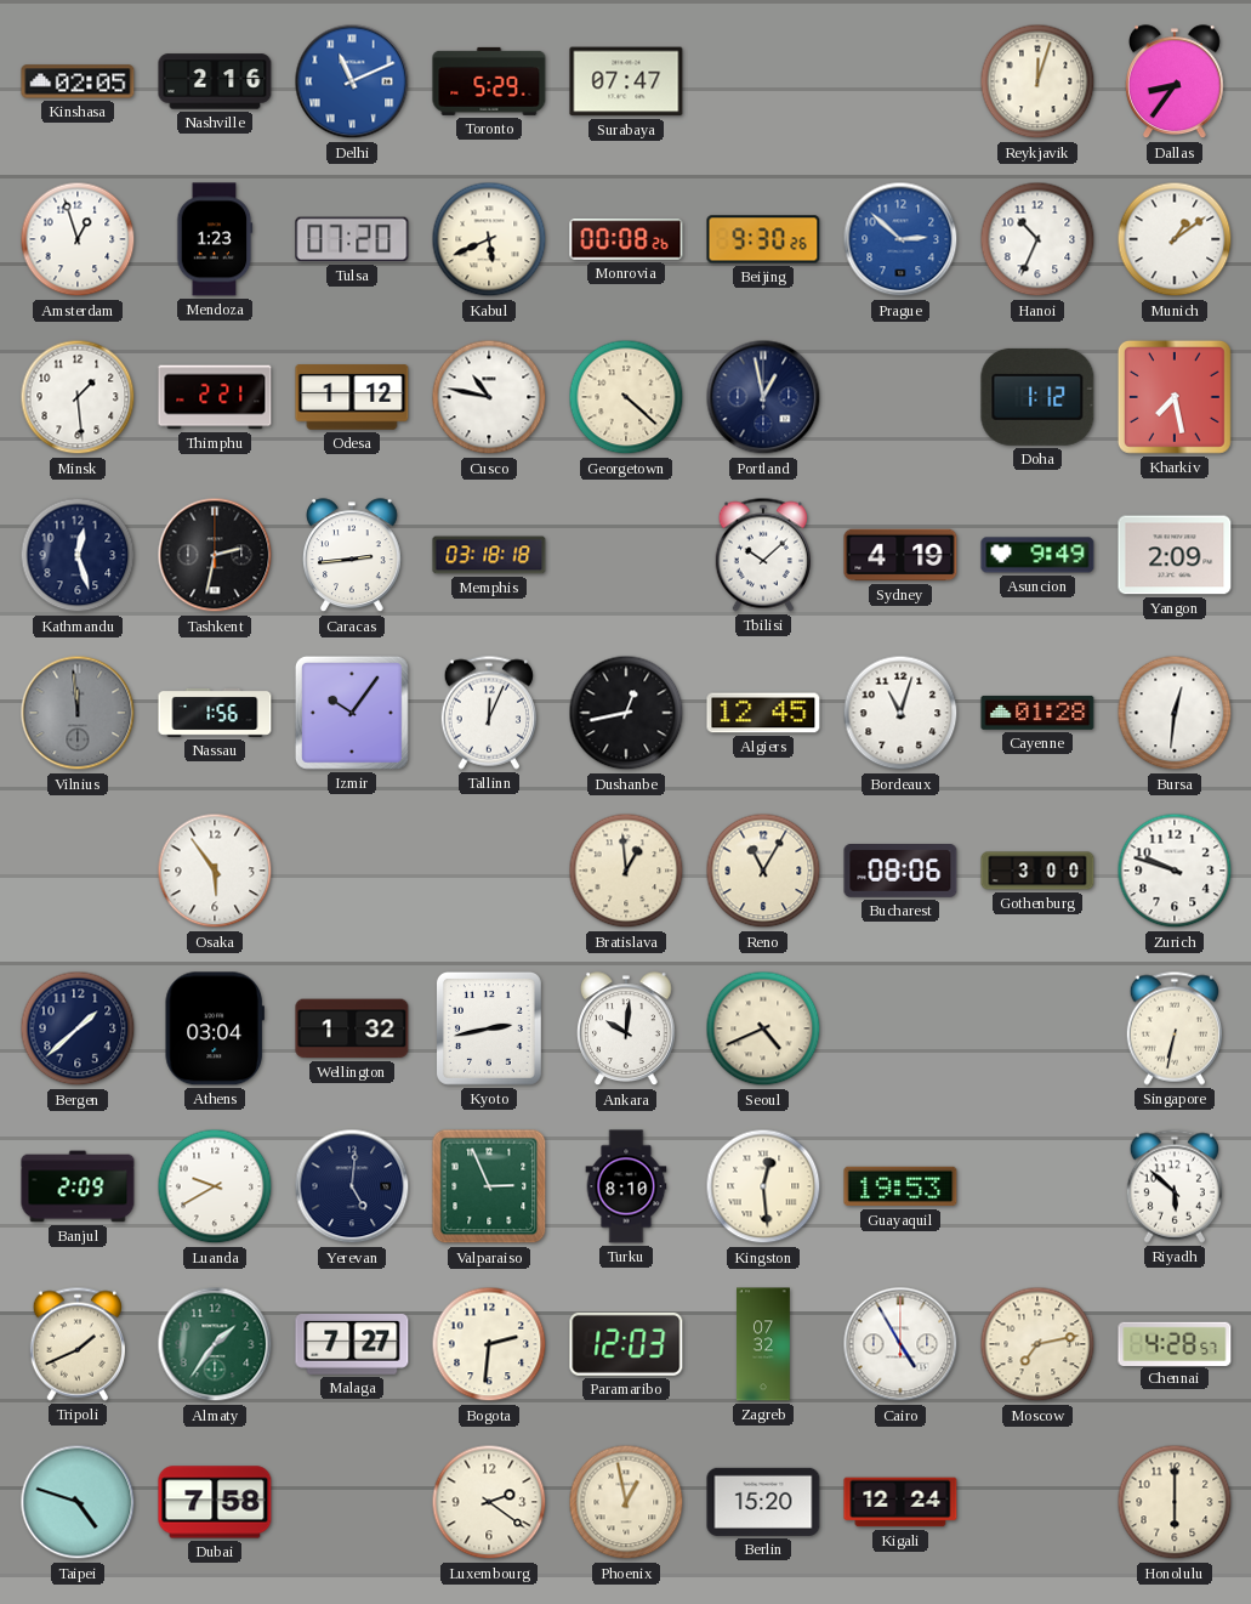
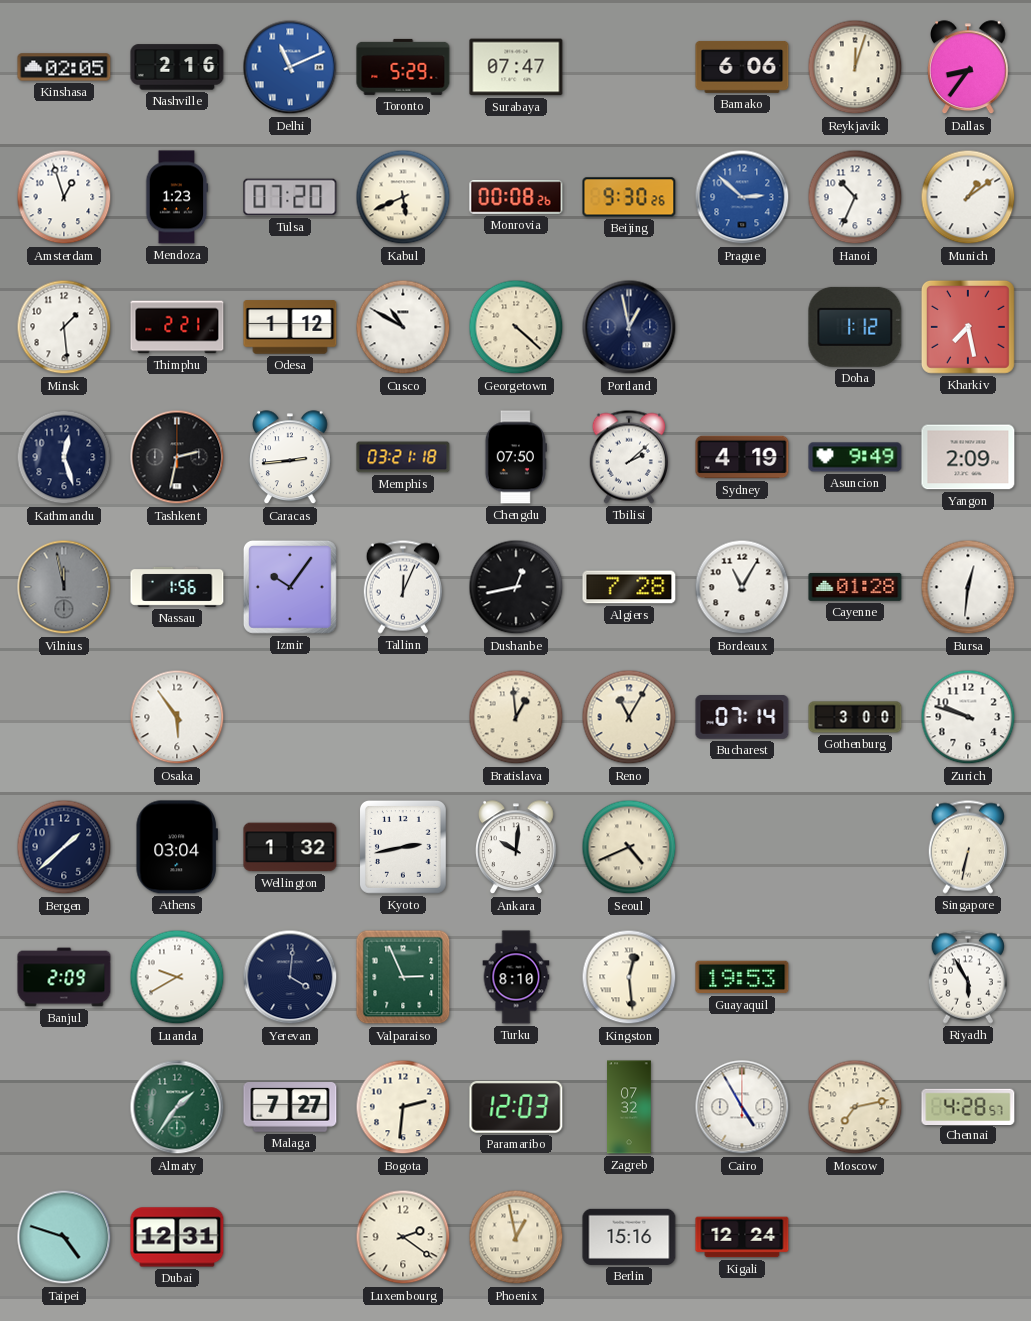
Bamako: none -> 6:06 (742, 67)
Cusco: 10:47 -> 10:50 (403, 327)
Memphis: 03:18 -> 03:21 (403, 457)
Chengdu: none -> 07:50 (516, 457)
Tbilisi: 10:08 -> 2:08 (628, 457)
Vilnius: 11:59 -> 11:58 (64, 587)
Algiers: 12:45 -> 7:28 (629, 587)
Bordeaux: 11:03 -> 11:05 (742, 587)
Bucharest: 08:06 -> 07:14 (742, 718)
Yerevan: 5:01 -> 4:01 (290, 977)
Riyadh: 5:52 -> 5:55 (967, 977)
Tripoli: 1:41 -> none (76, 1344)
Dubai: 7:58 -> 12:31 (177, 1237)
Berlin: 15:20 -> 15:16 (629, 1237)
Honolulu: 6:00 -> none (1175, 1502)
